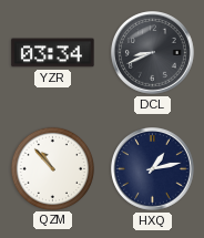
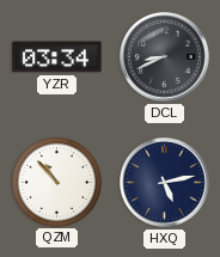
HXQ: 1:13 -> 5:13 (165, 183)
